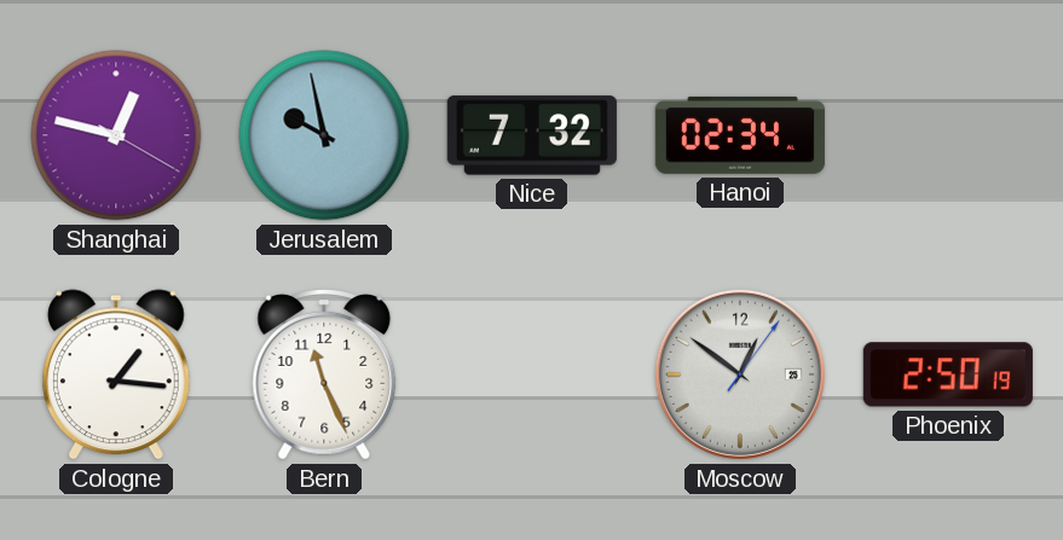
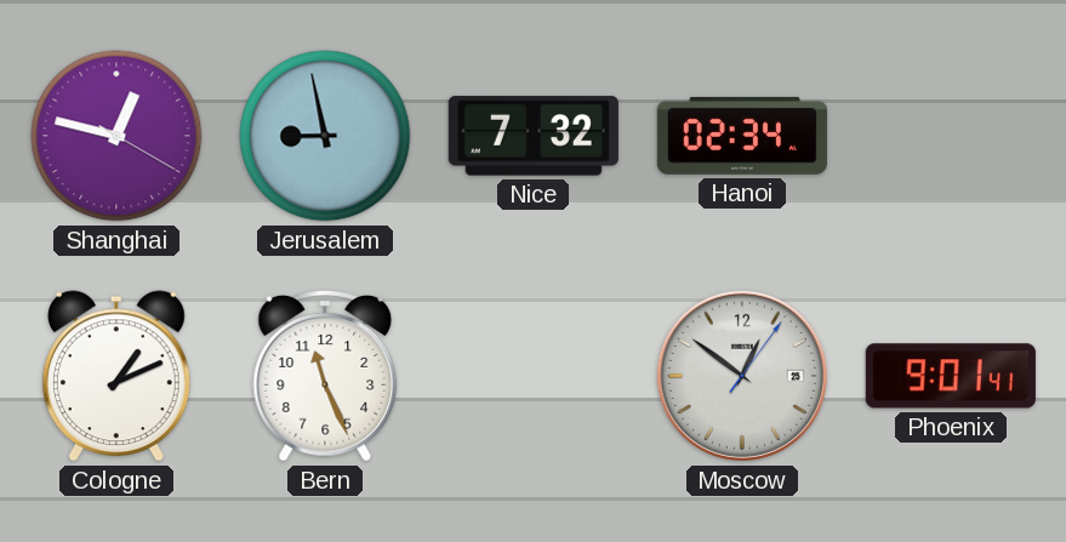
Jerusalem: 9:58 -> 8:58 (325, 136)
Cologne: 1:16 -> 1:11 (116, 376)
Phoenix: 2:50 -> 9:01 (951, 376)
